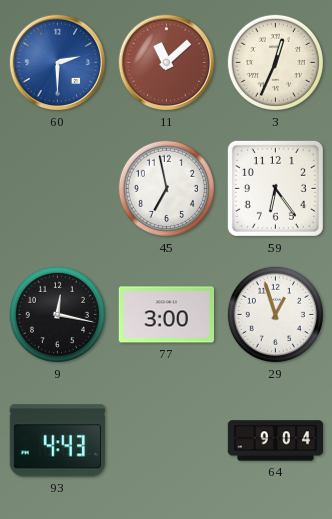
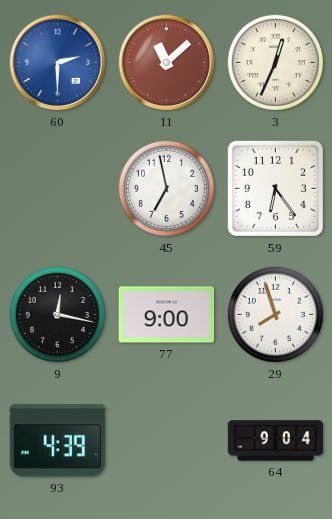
77: 3:00 -> 9:00 (166, 315)
29: 12:57 -> 7:57 (275, 314)
93: 4:43 -> 4:39 (57, 441)
